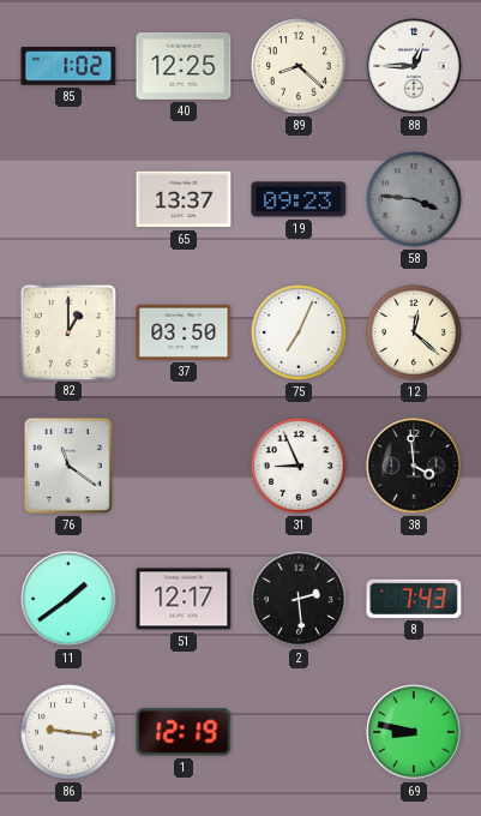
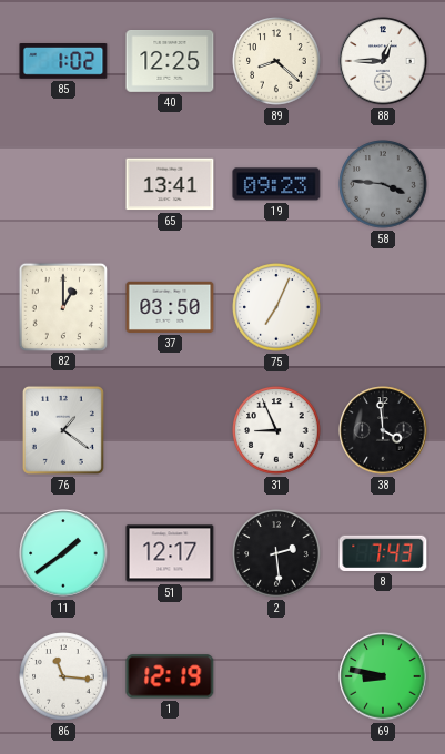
65: 13:37 -> 13:41 (170, 184)
12: 12:22 -> none (414, 332)
76: 11:21 -> 1:21 (63, 430)
86: 9:16 -> 11:16 (63, 676)
